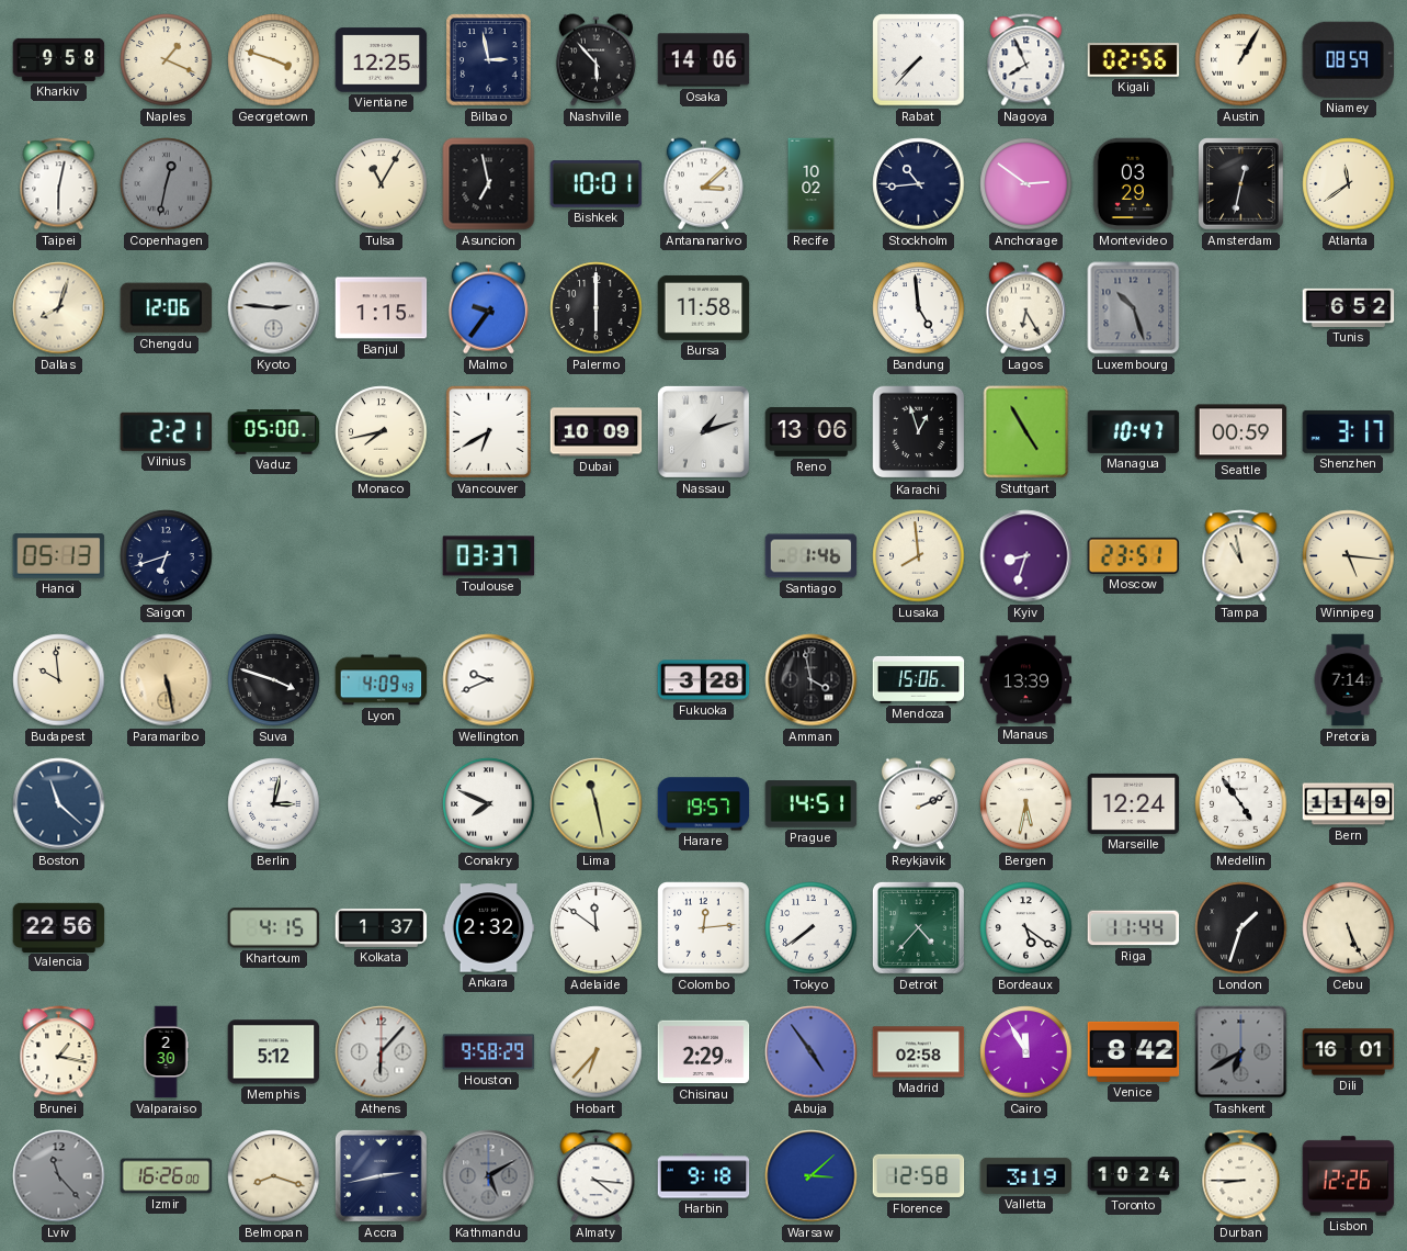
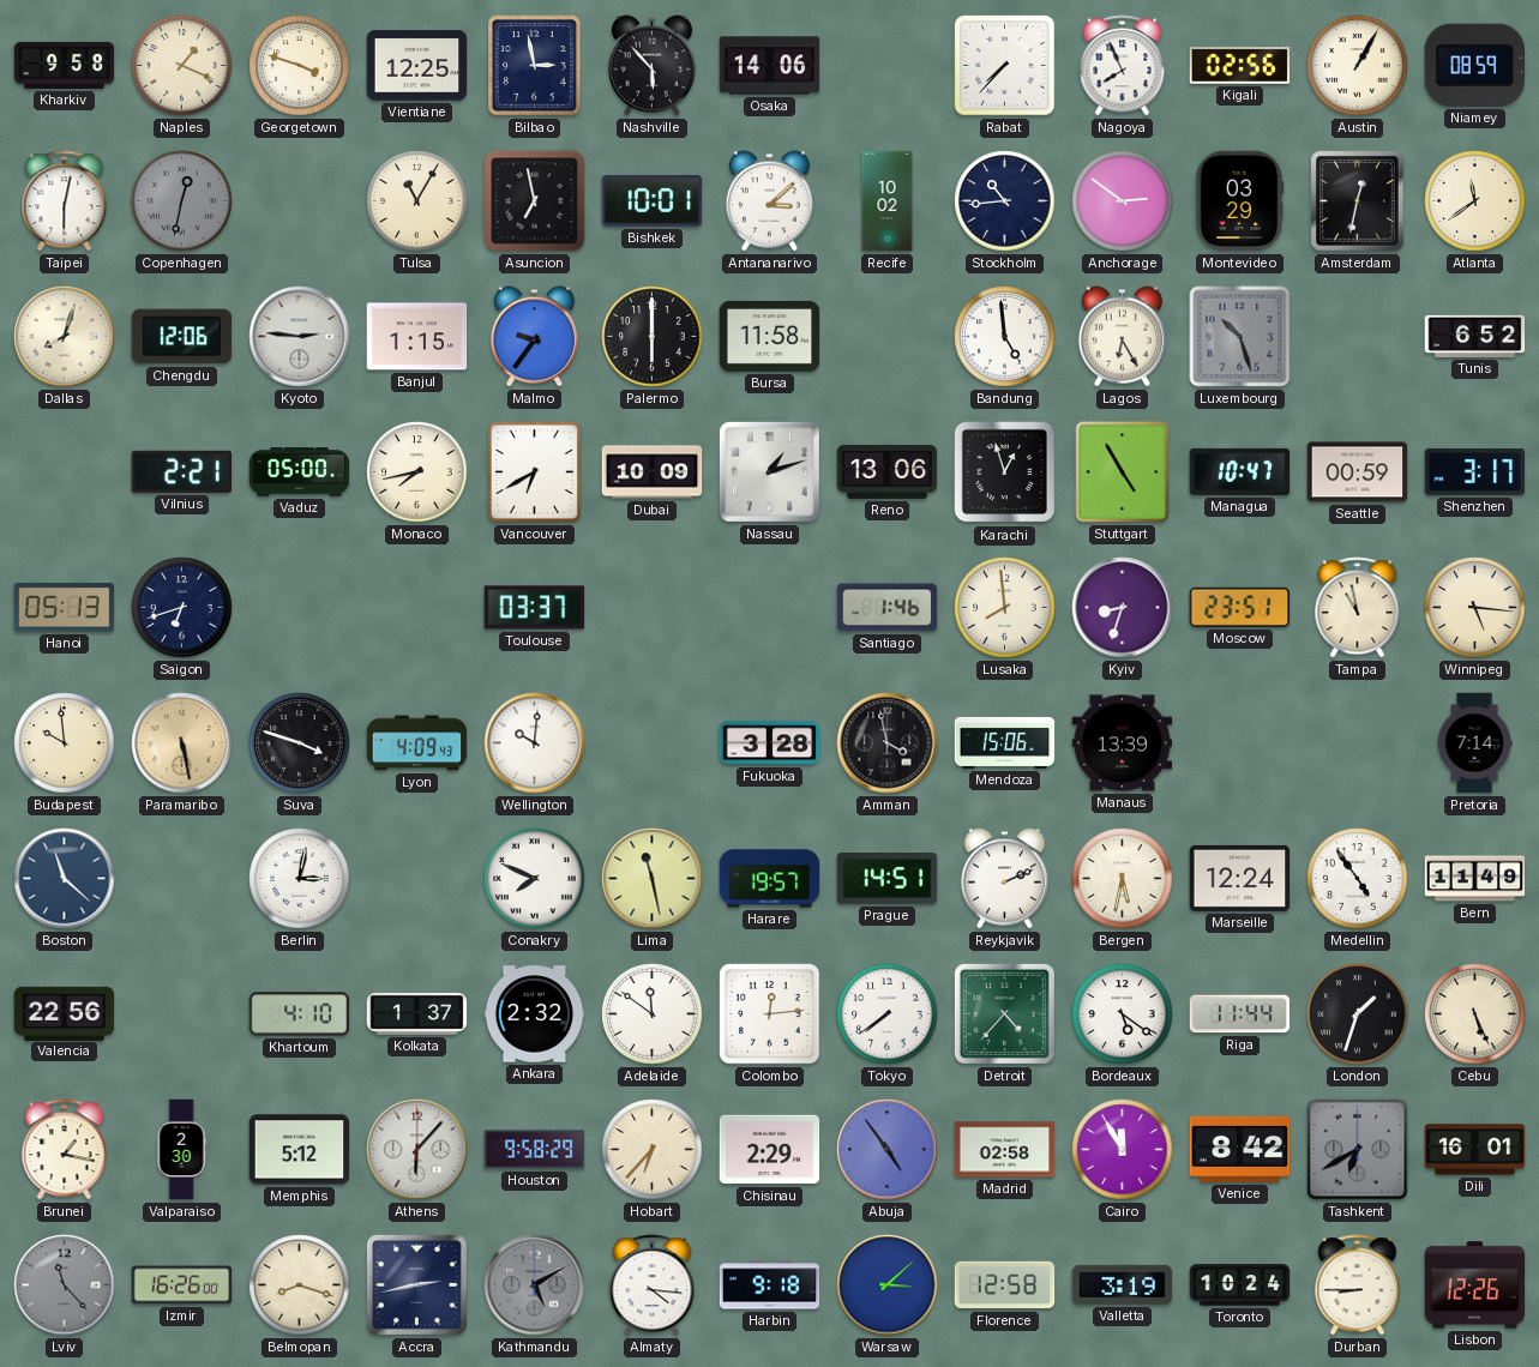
Wellington: 9:41 -> 10:01 (535, 743)
Khartoum: 4:15 -> 4:10 (300, 1014)
